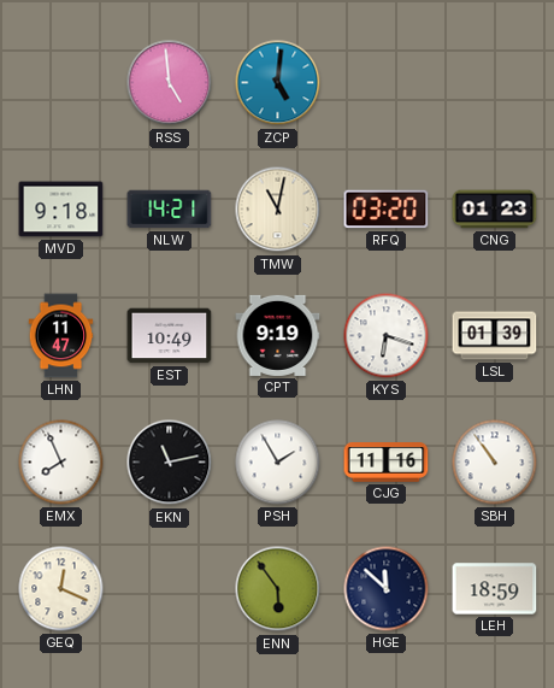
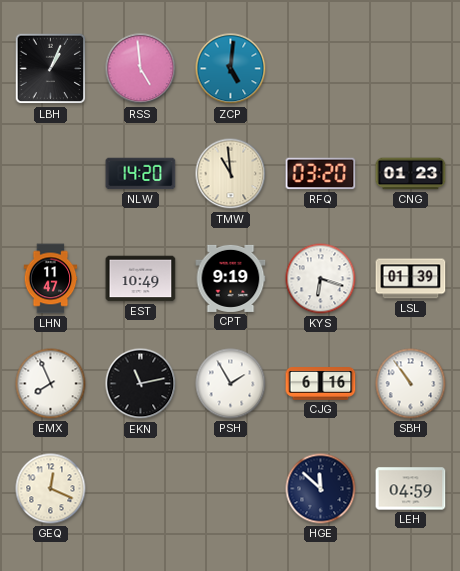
LBH: none -> 1:04 (51, 69)
MVD: 9:18 -> none (61, 210)
NLW: 14:21 -> 14:20 (141, 174)
TMW: 11:02 -> 10:59 (231, 174)
CJG: 11:16 -> 6:16 (321, 384)
ENN: 5:54 -> none (278, 589)
LEH: 18:59 -> 04:59 (411, 489)
